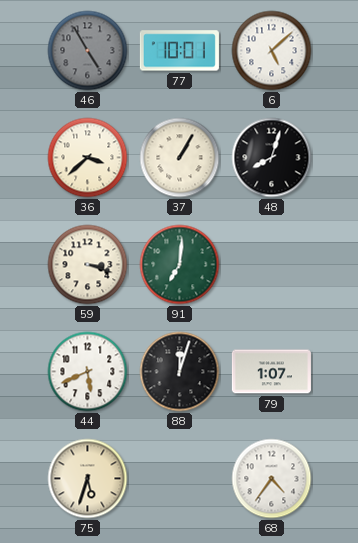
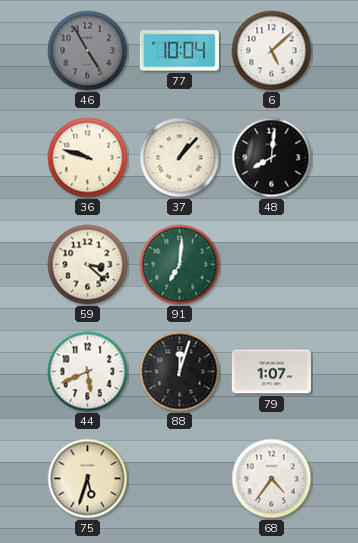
77: 10:01 -> 10:04 (179, 51)
36: 3:38 -> 9:48 (88, 158)
37: 1:05 -> 1:07 (180, 158)
48: 8:03 -> 8:01 (272, 158)
59: 3:18 -> 3:22 (88, 265)
